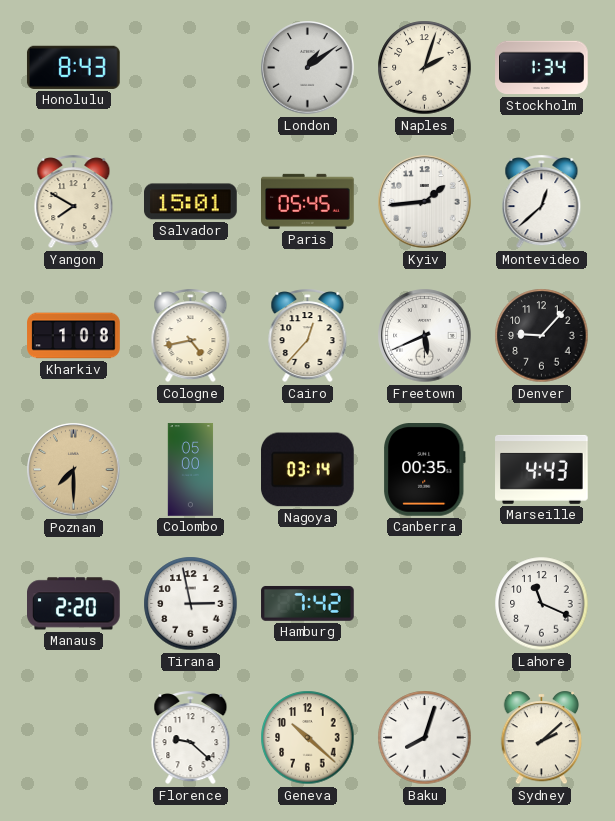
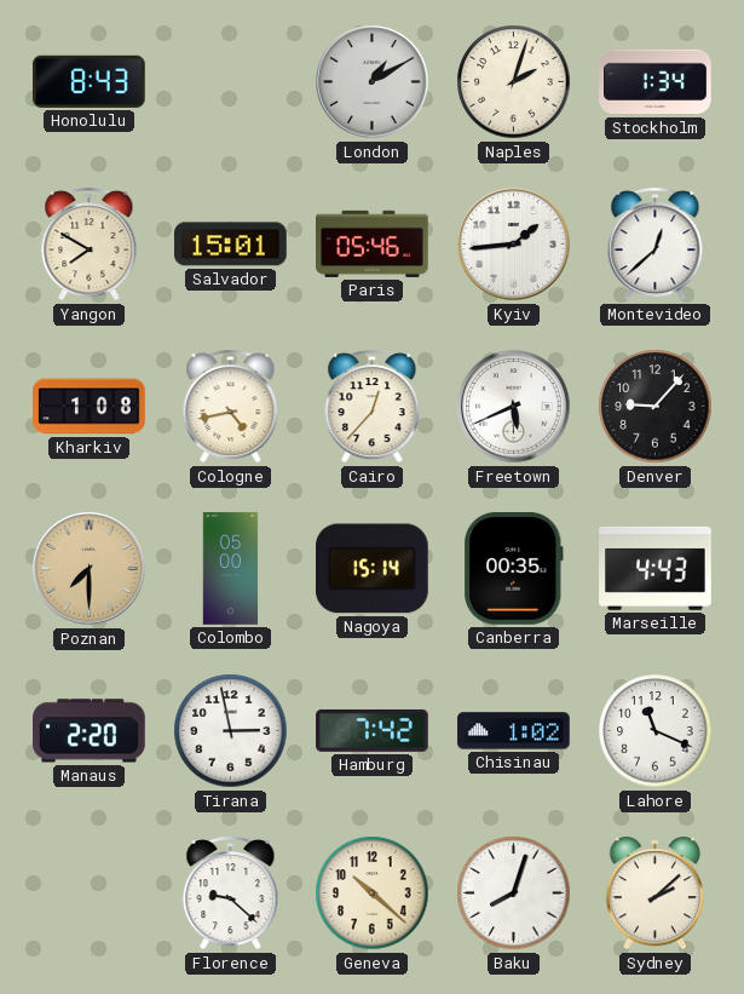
London: 1:09 -> 1:10 (373, 82)
Paris: 05:45 -> 05:46 (373, 243)
Nagoya: 03:14 -> 15:14 (373, 569)
Chisinau: none -> 1:02 (514, 731)
